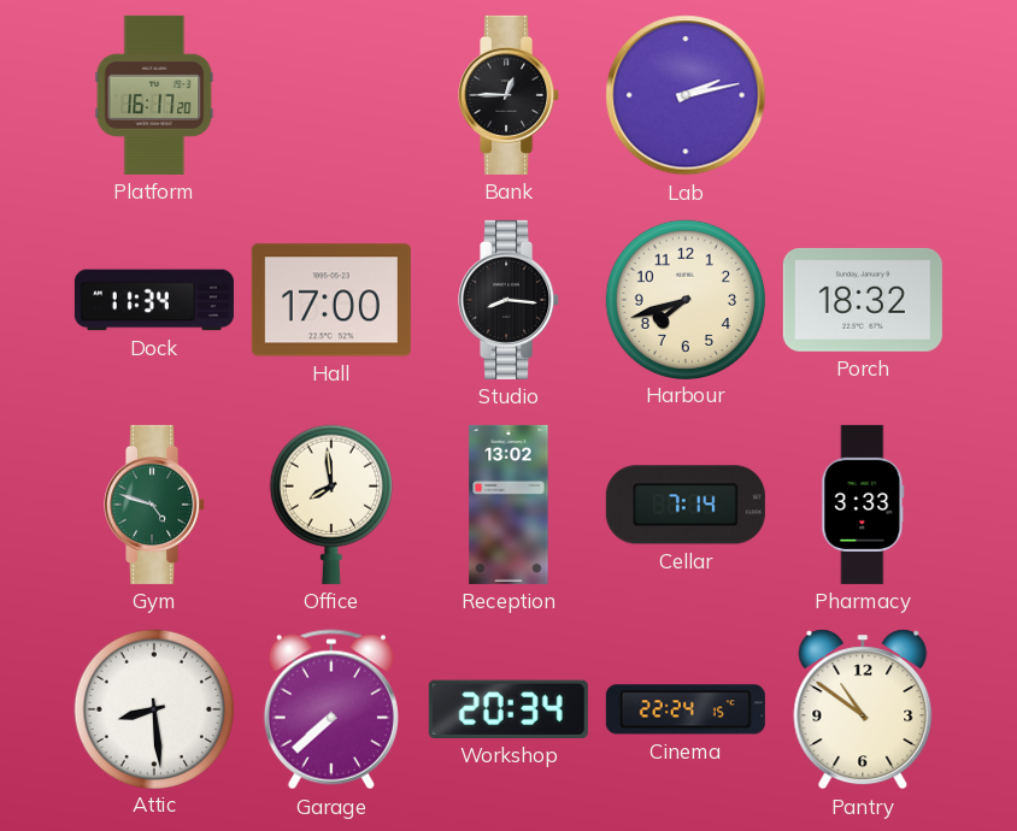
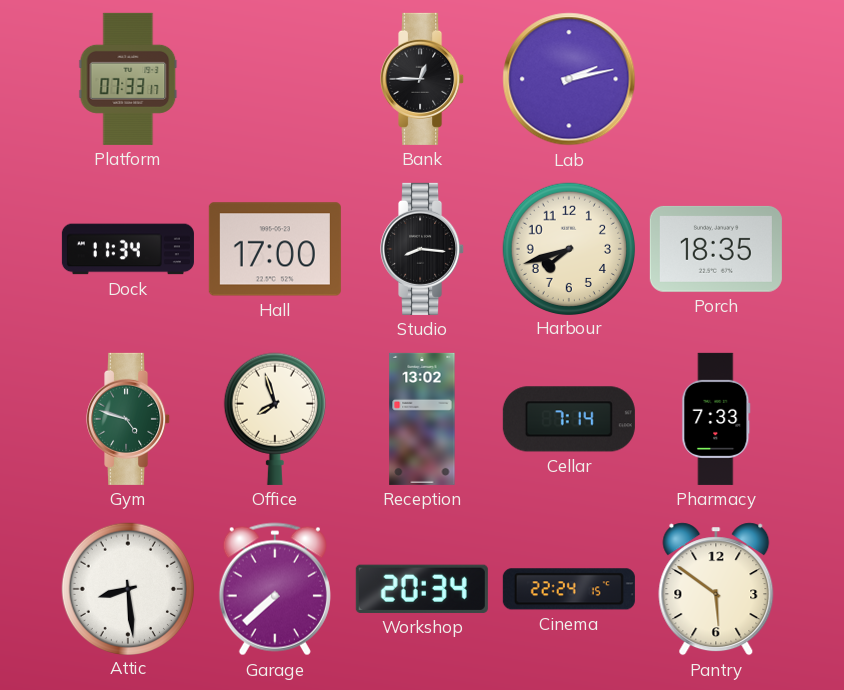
Platform: 16:17 -> 07:33 (128, 79)
Porch: 18:32 -> 18:35 (716, 249)
Office: 7:59 -> 7:57 (275, 419)
Pharmacy: 3:33 -> 7:33 (716, 419)
Pantry: 10:51 -> 5:51 (716, 589)
